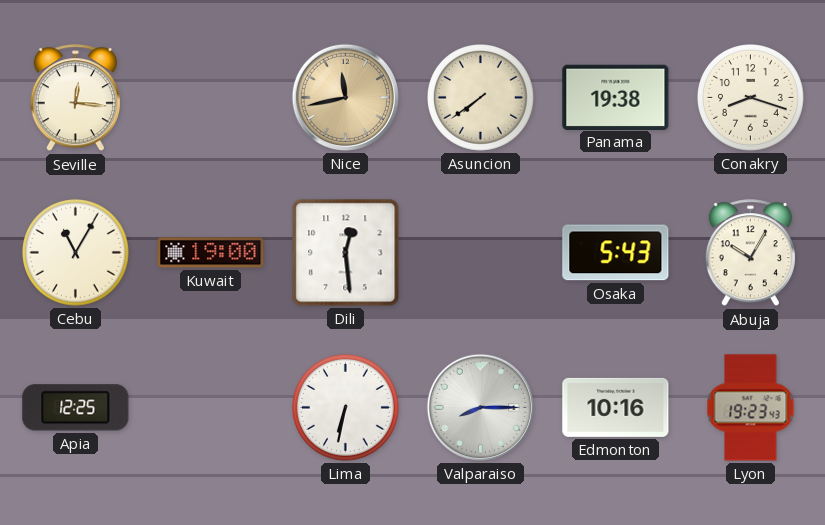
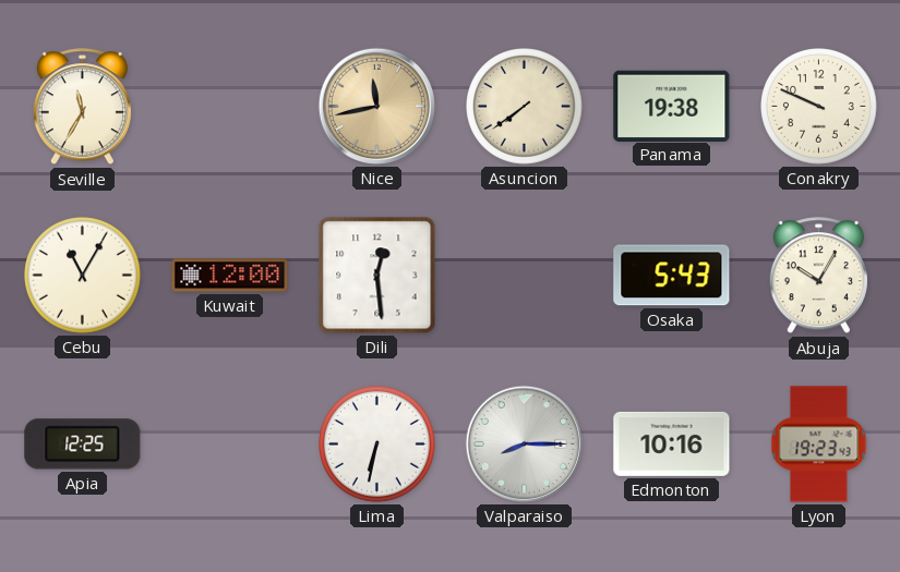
Seville: 12:16 -> 11:35 (82, 107)
Conakry: 8:18 -> 9:49 (819, 107)
Kuwait: 19:00 -> 12:00 (230, 276)
